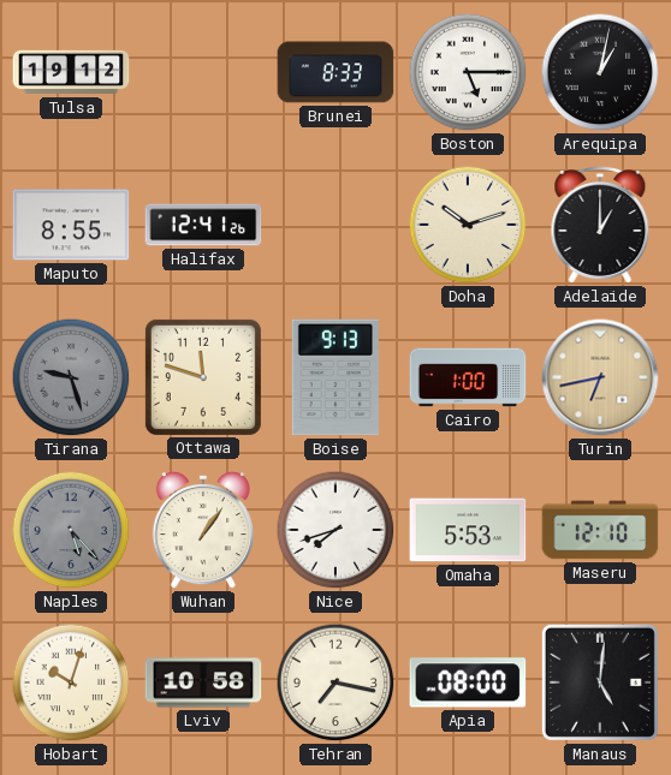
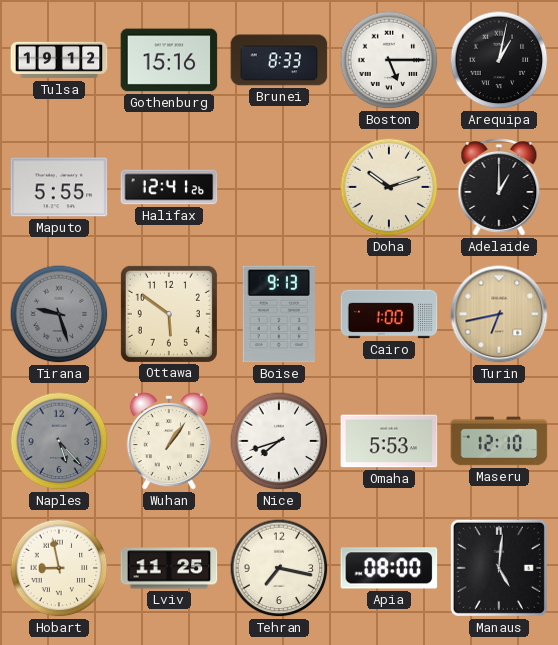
Gothenburg: none -> 15:16 (169, 60)
Maputo: 8:55 -> 5:55 (59, 187)
Ottawa: 11:48 -> 5:51 (169, 314)
Hobart: 10:03 -> 8:58 (59, 568)
Lviv: 10:58 -> 11:25 (169, 568)
